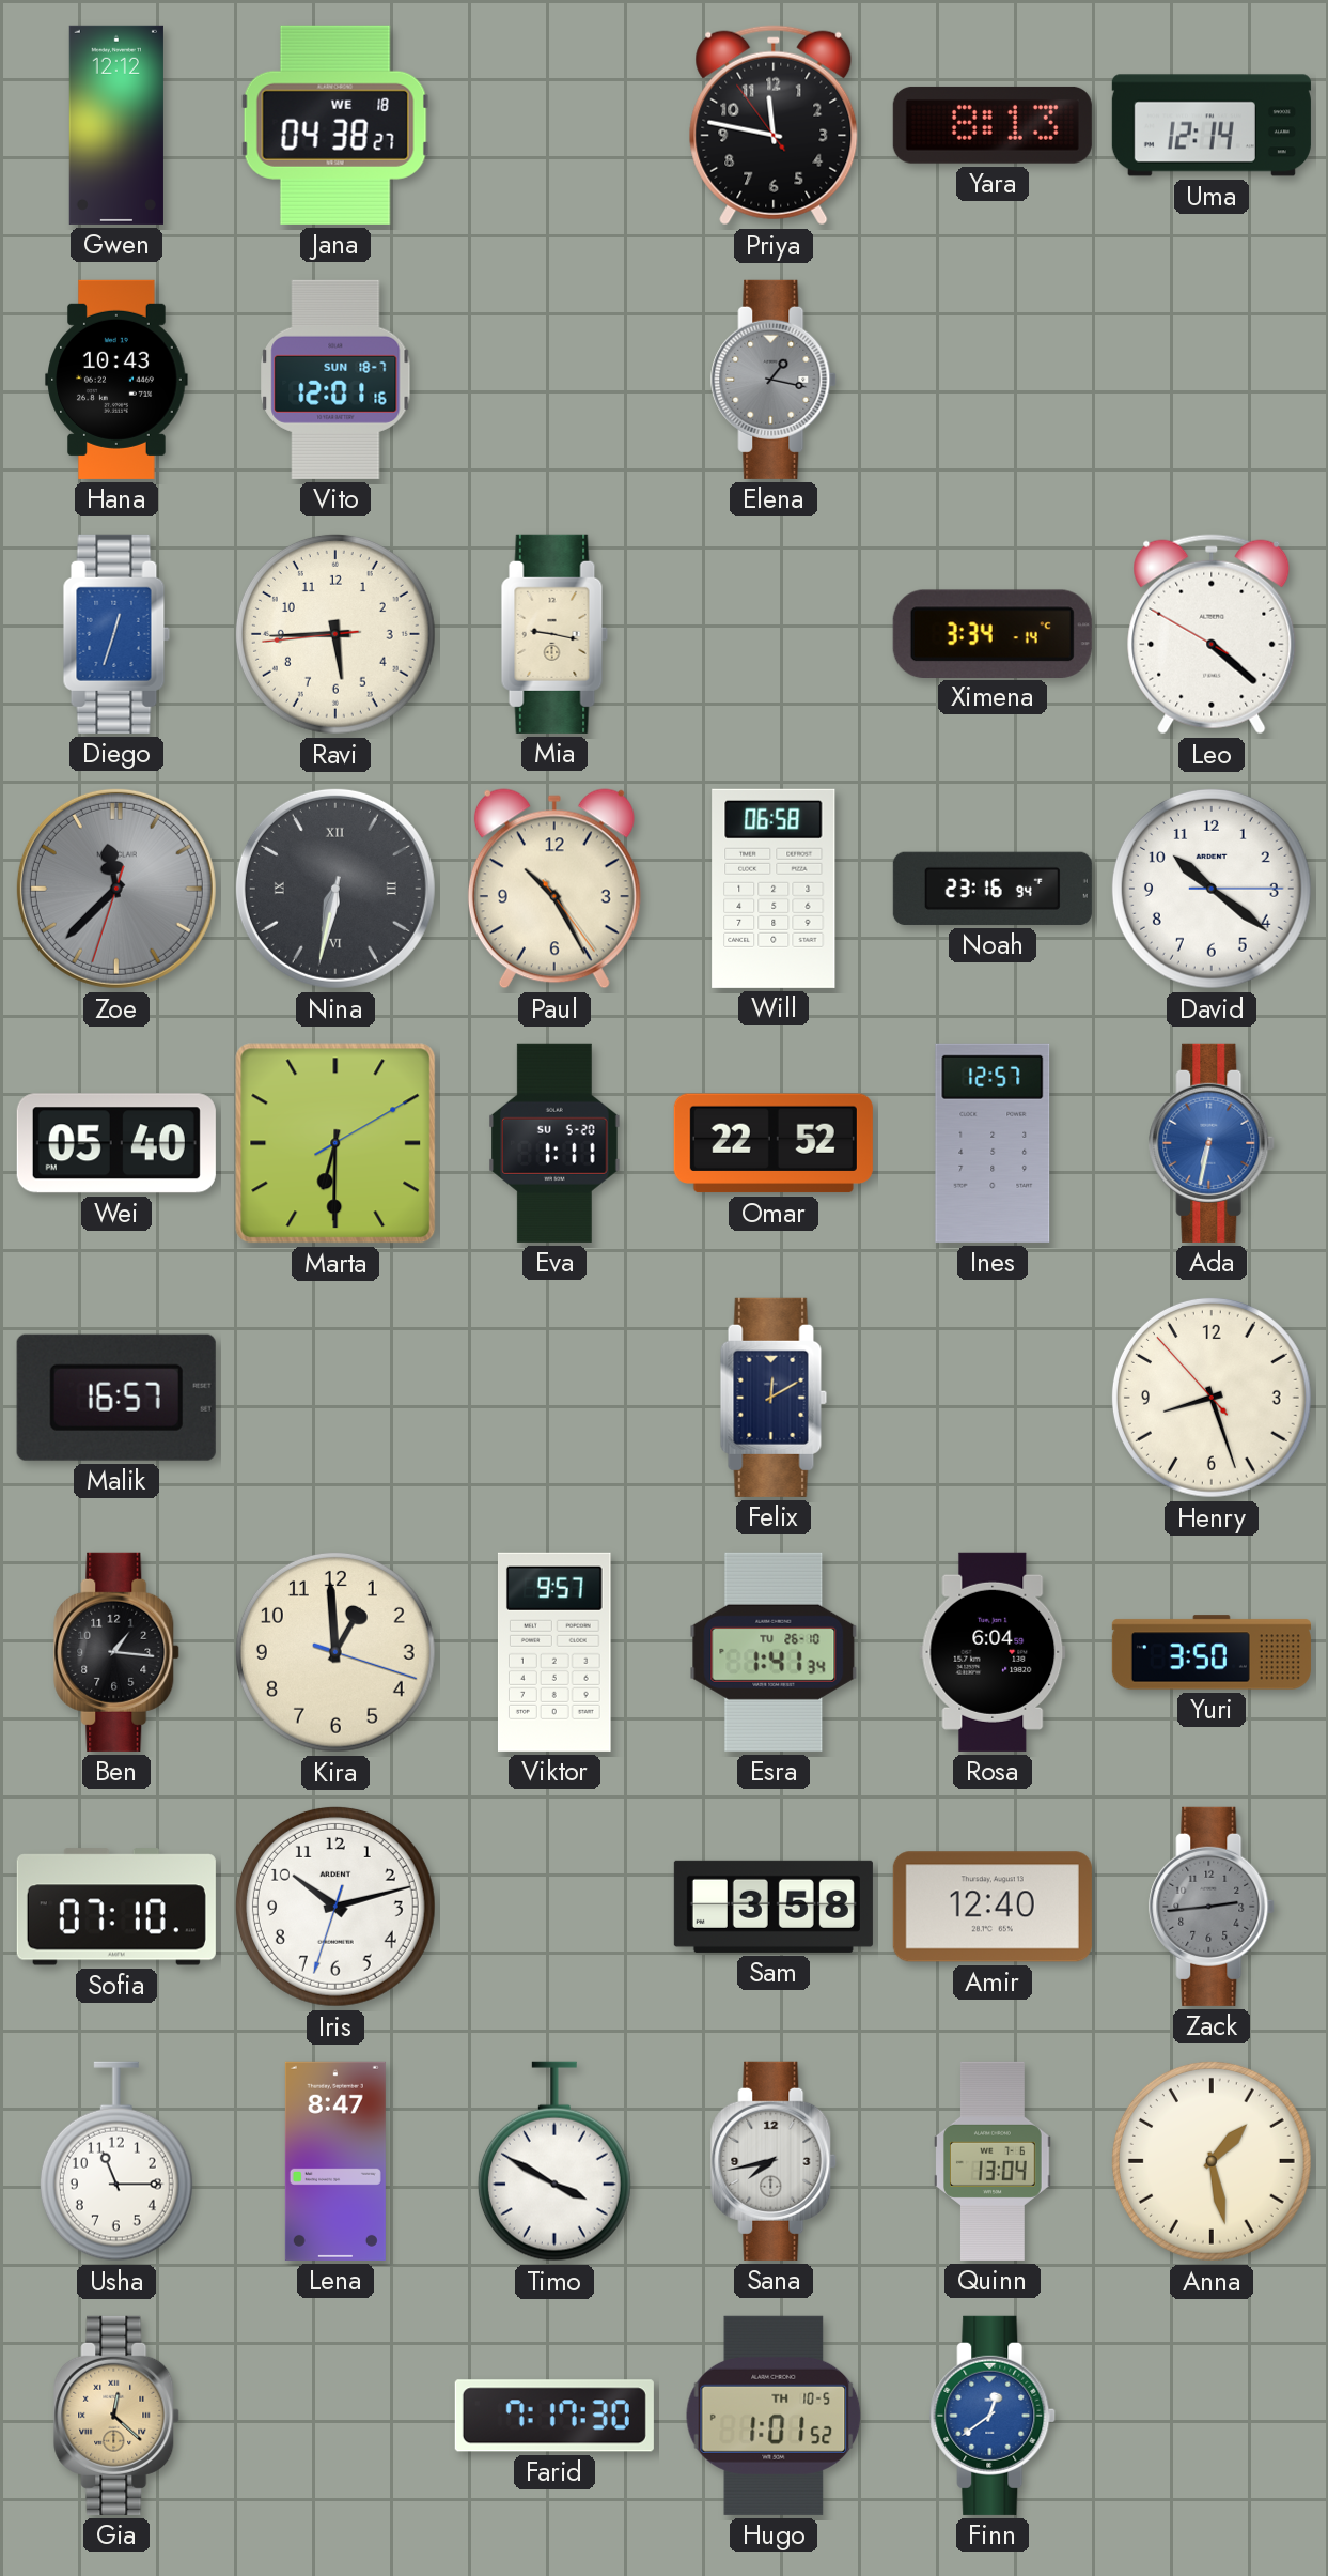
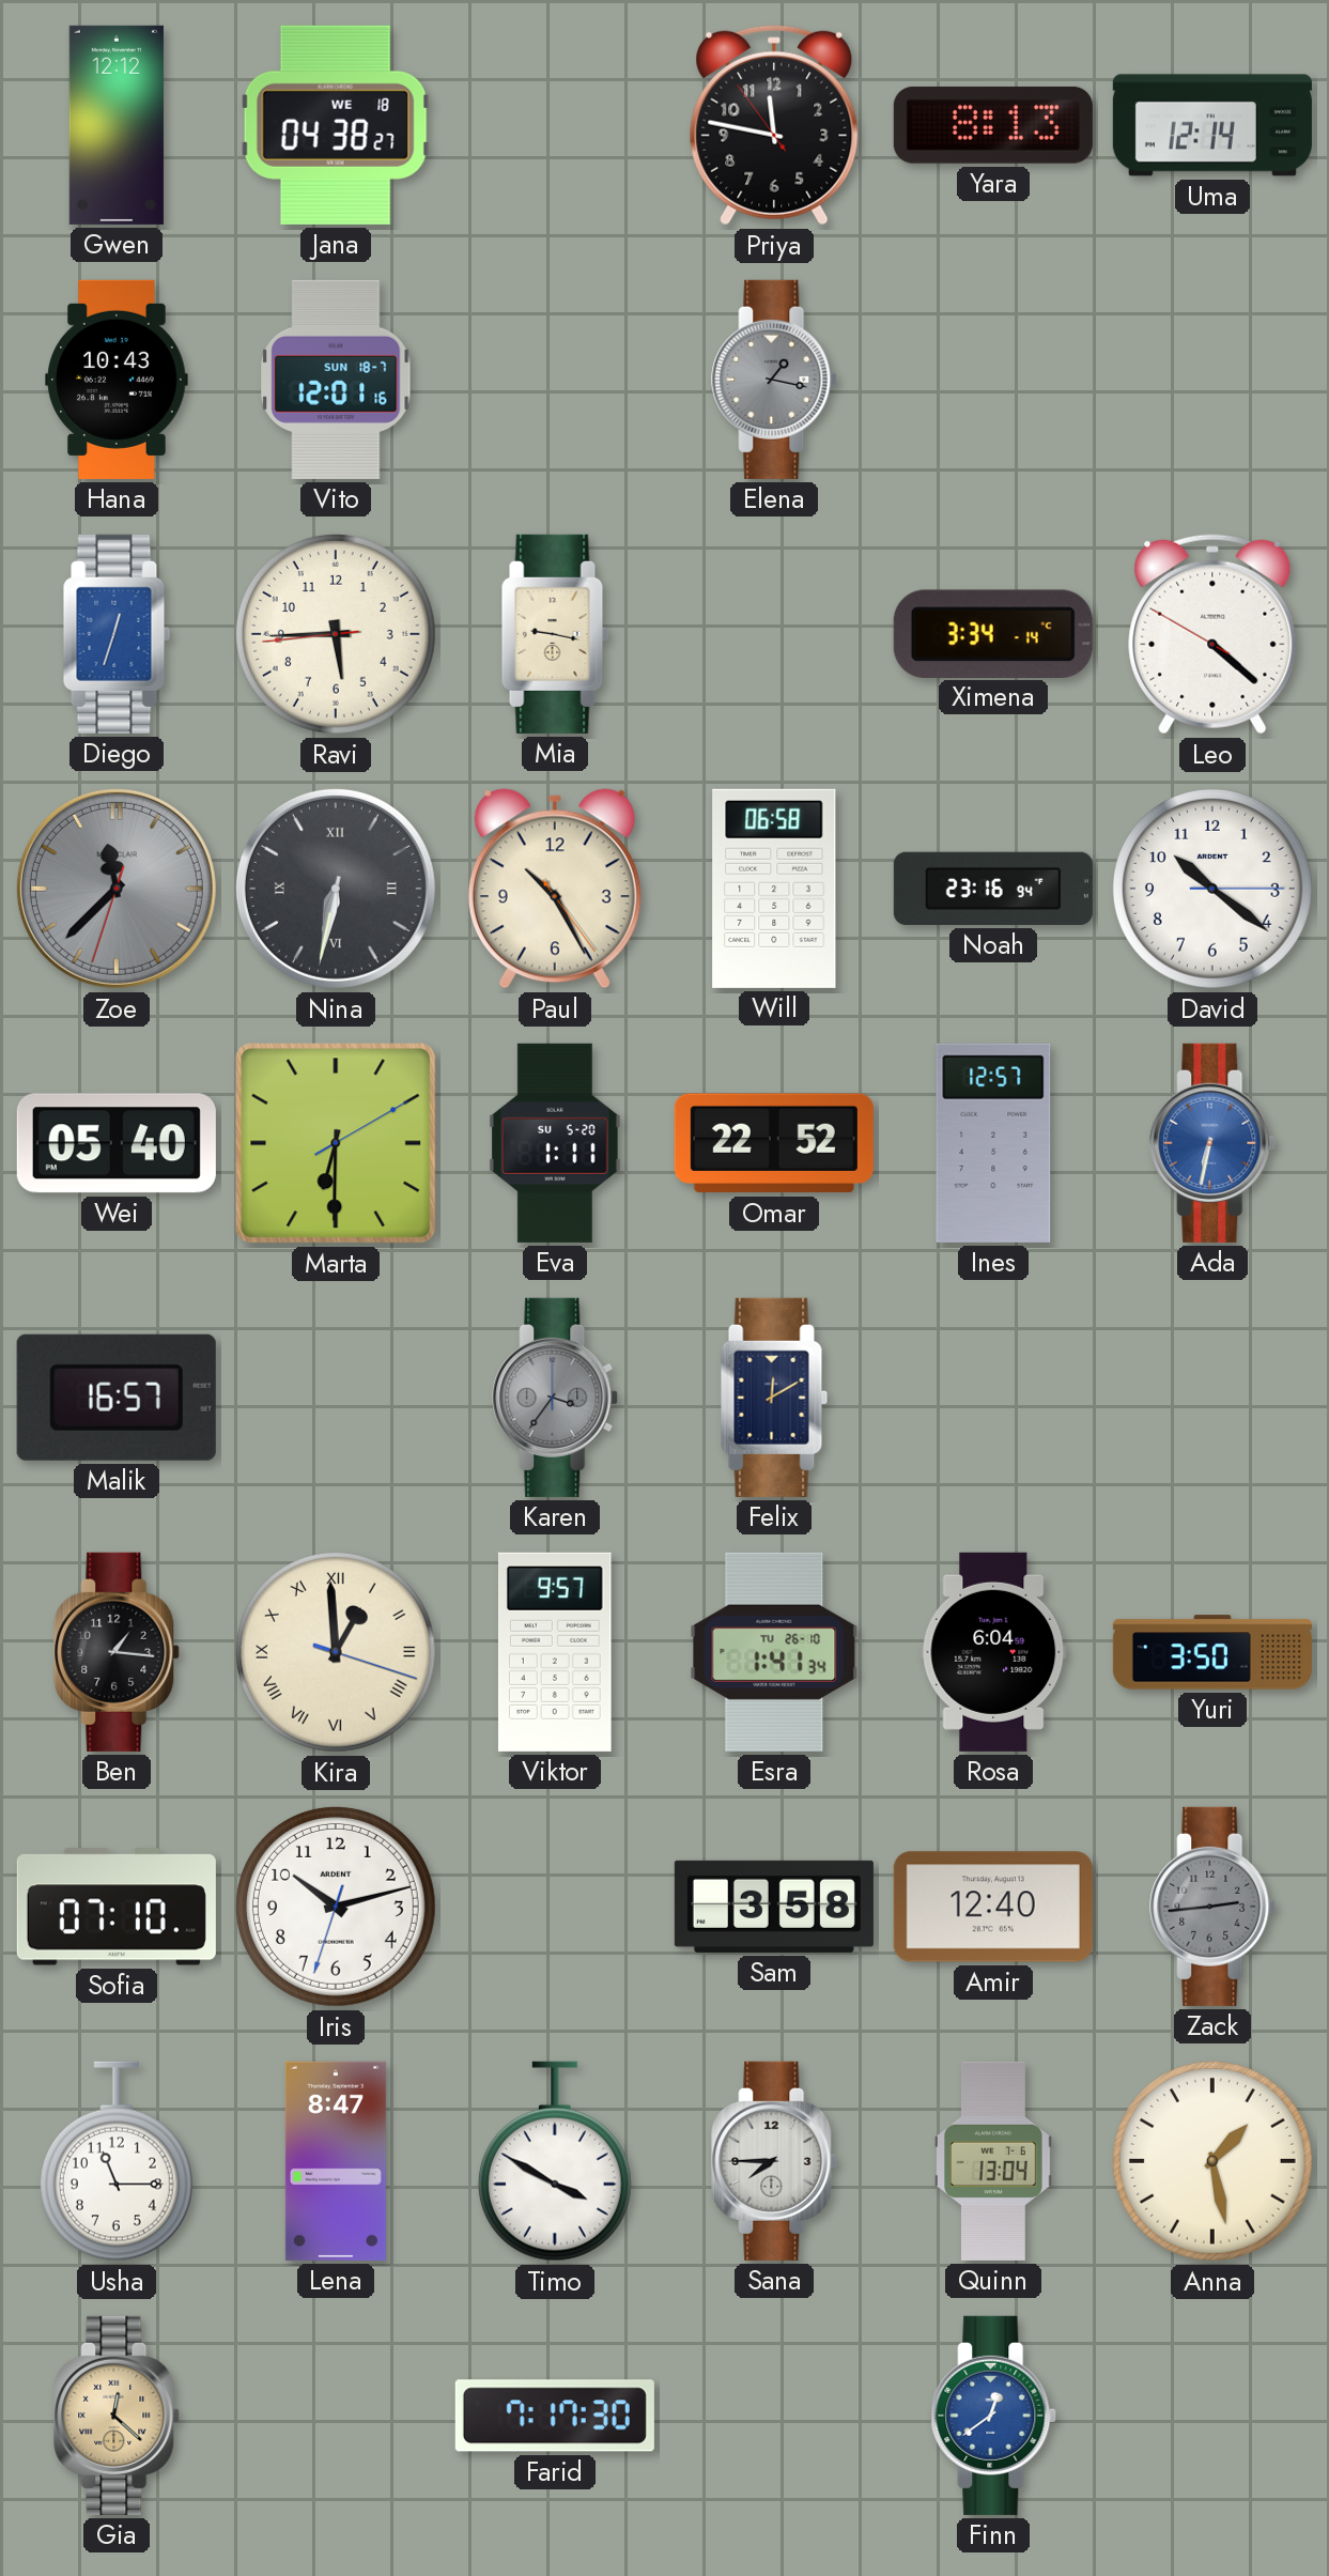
Karen: none -> 3:36 (556, 1398)
Henry: 8:26 -> none (1212, 1398)
Kira numerals: Arabic -> Roman (336, 1652)
Sana: 7:43 -> 7:45 (775, 2161)
Hugo: 1:01 -> none (774, 2416)
